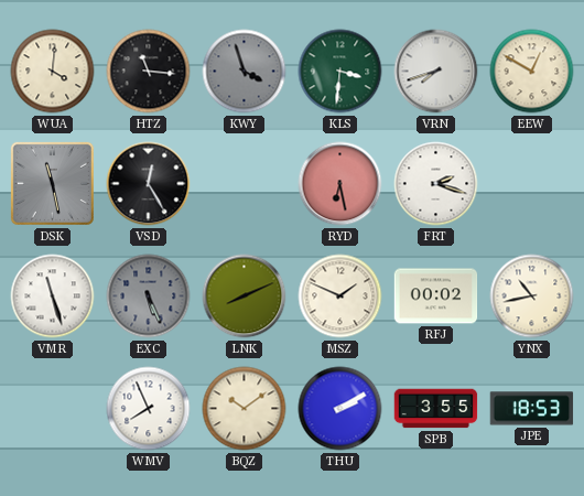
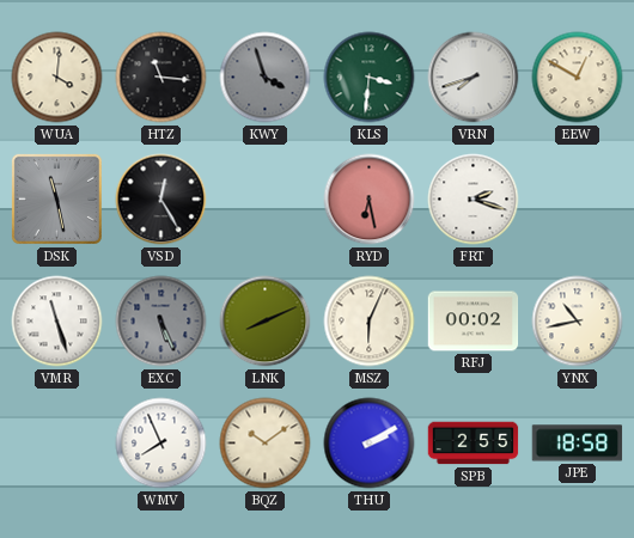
MSZ: 1:49 -> 6:04 (370, 322)
SPB: 3:55 -> 2:55 (474, 444)
JPE: 18:53 -> 18:58 (578, 444)
